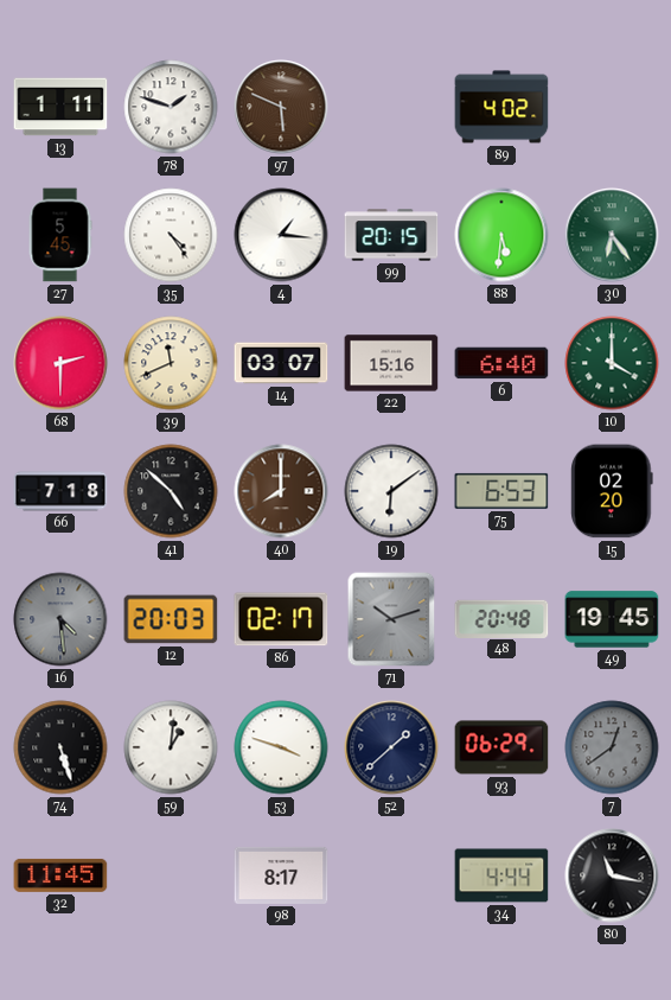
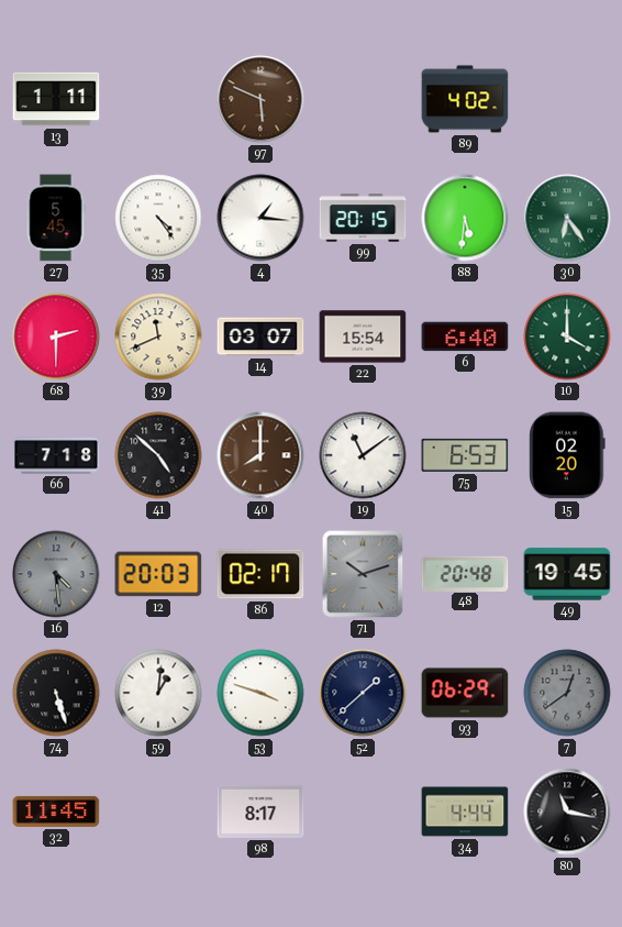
78: 1:48 -> none (171, 107)
22: 15:16 -> 15:54 (363, 336)
19: 6:09 -> 11:09 (363, 455)
